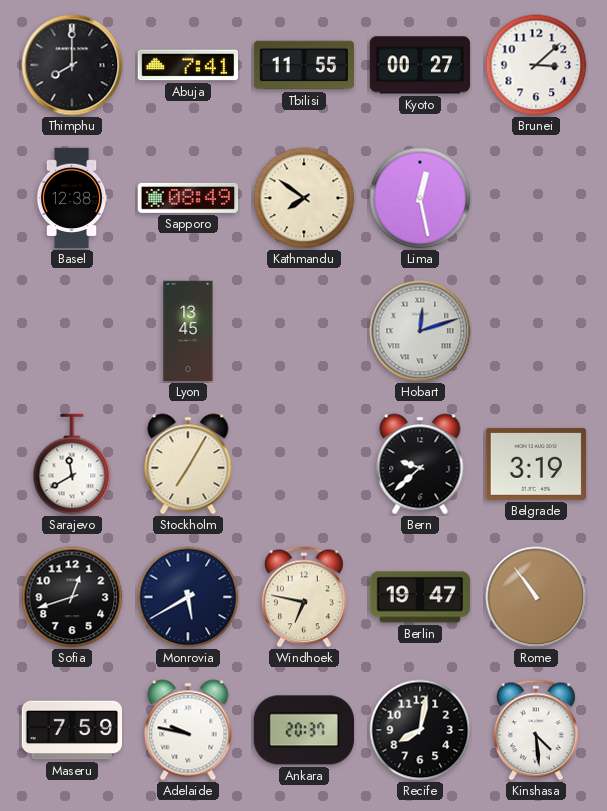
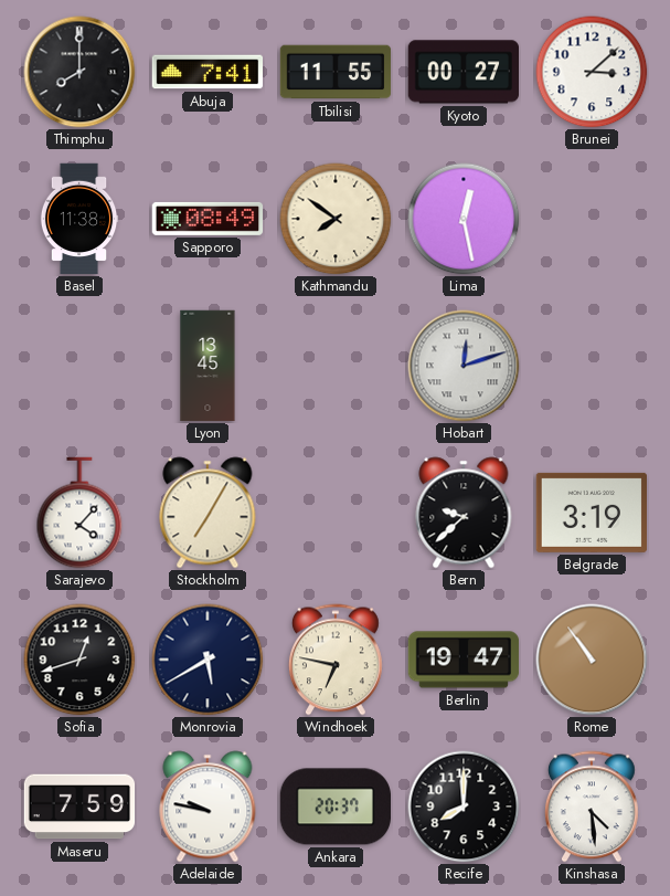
Basel: 12:38 -> 11:38 (79, 219)
Sarajevo: 11:40 -> 4:07 (79, 513)
Recife: 8:02 -> 8:00 (464, 807)
